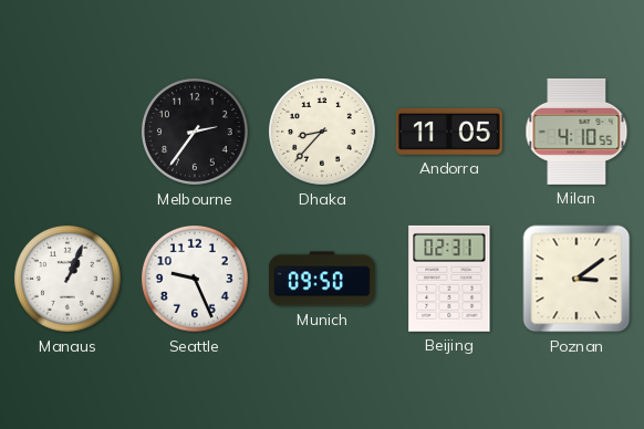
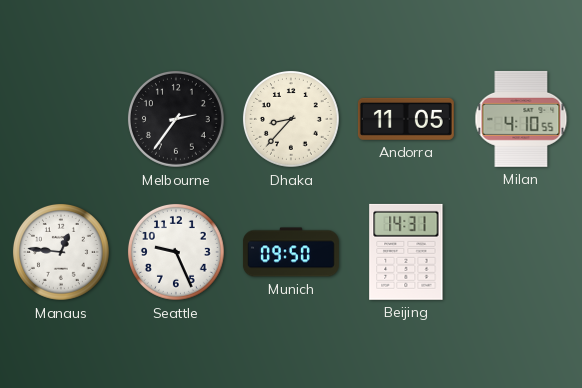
Manaus: 1:04 -> 12:46 (61, 252)
Beijing: 02:31 -> 14:31 (406, 252)
Poznan: 3:09 -> none (577, 279)
